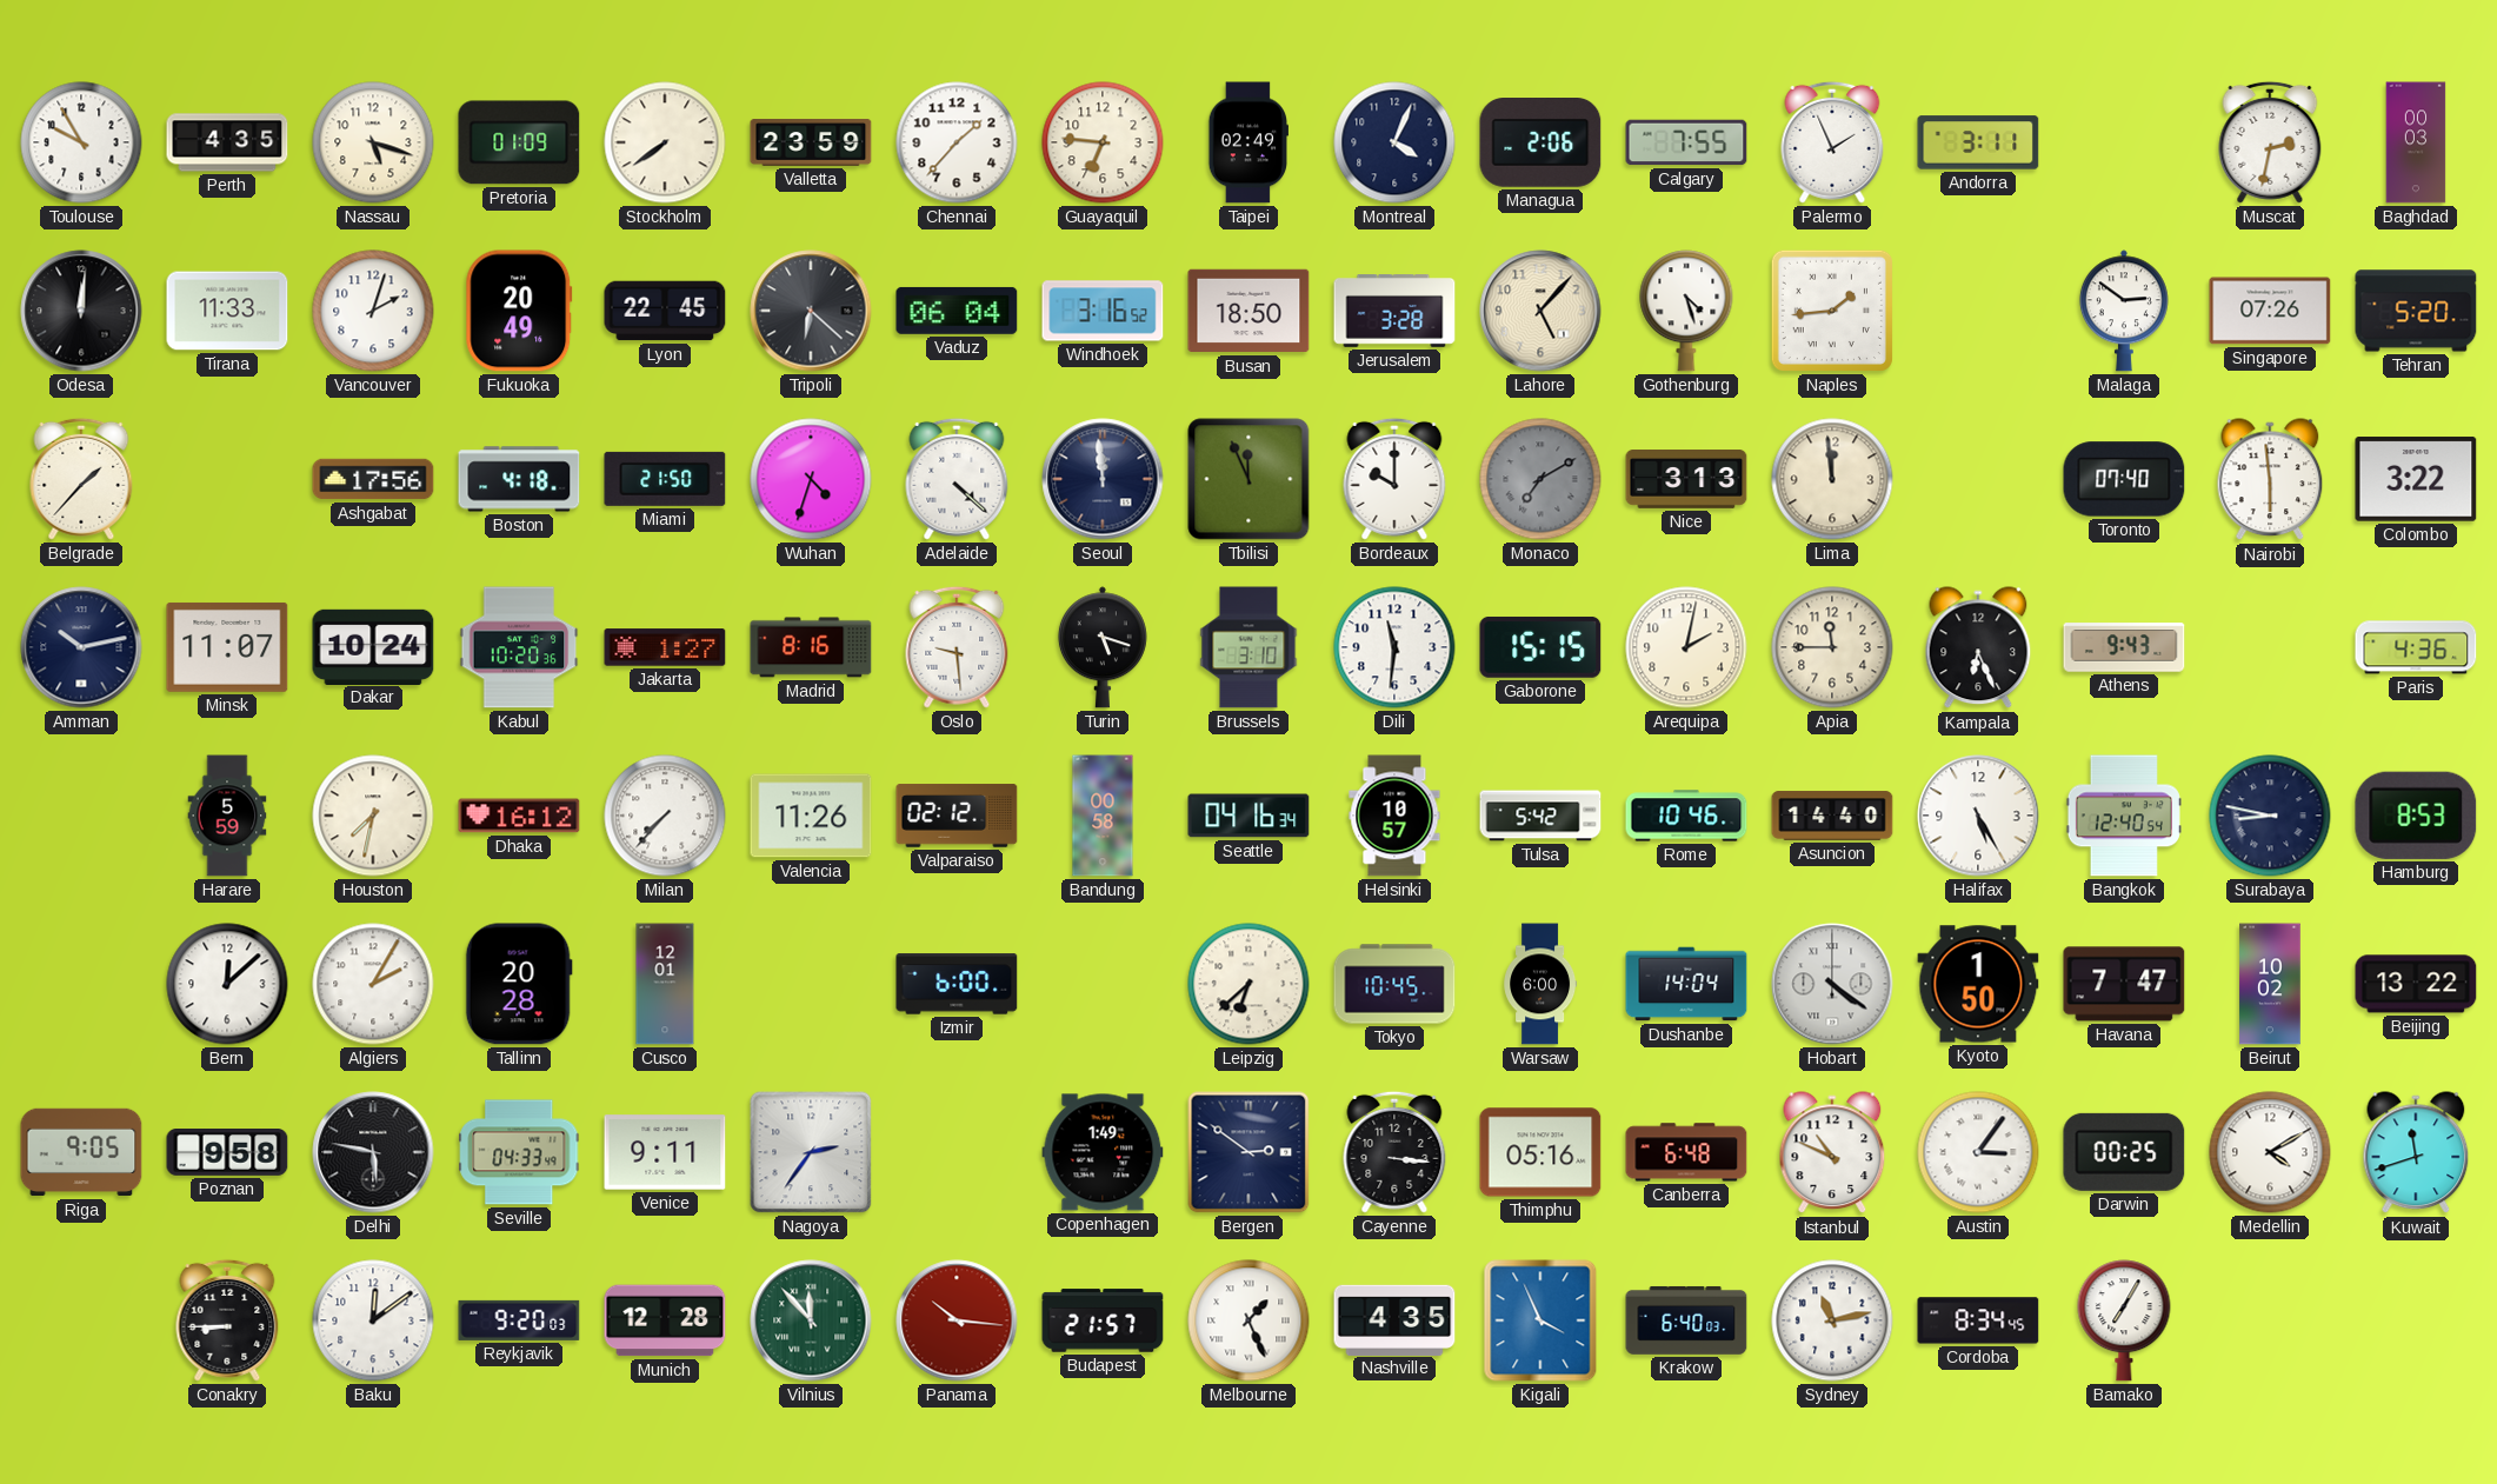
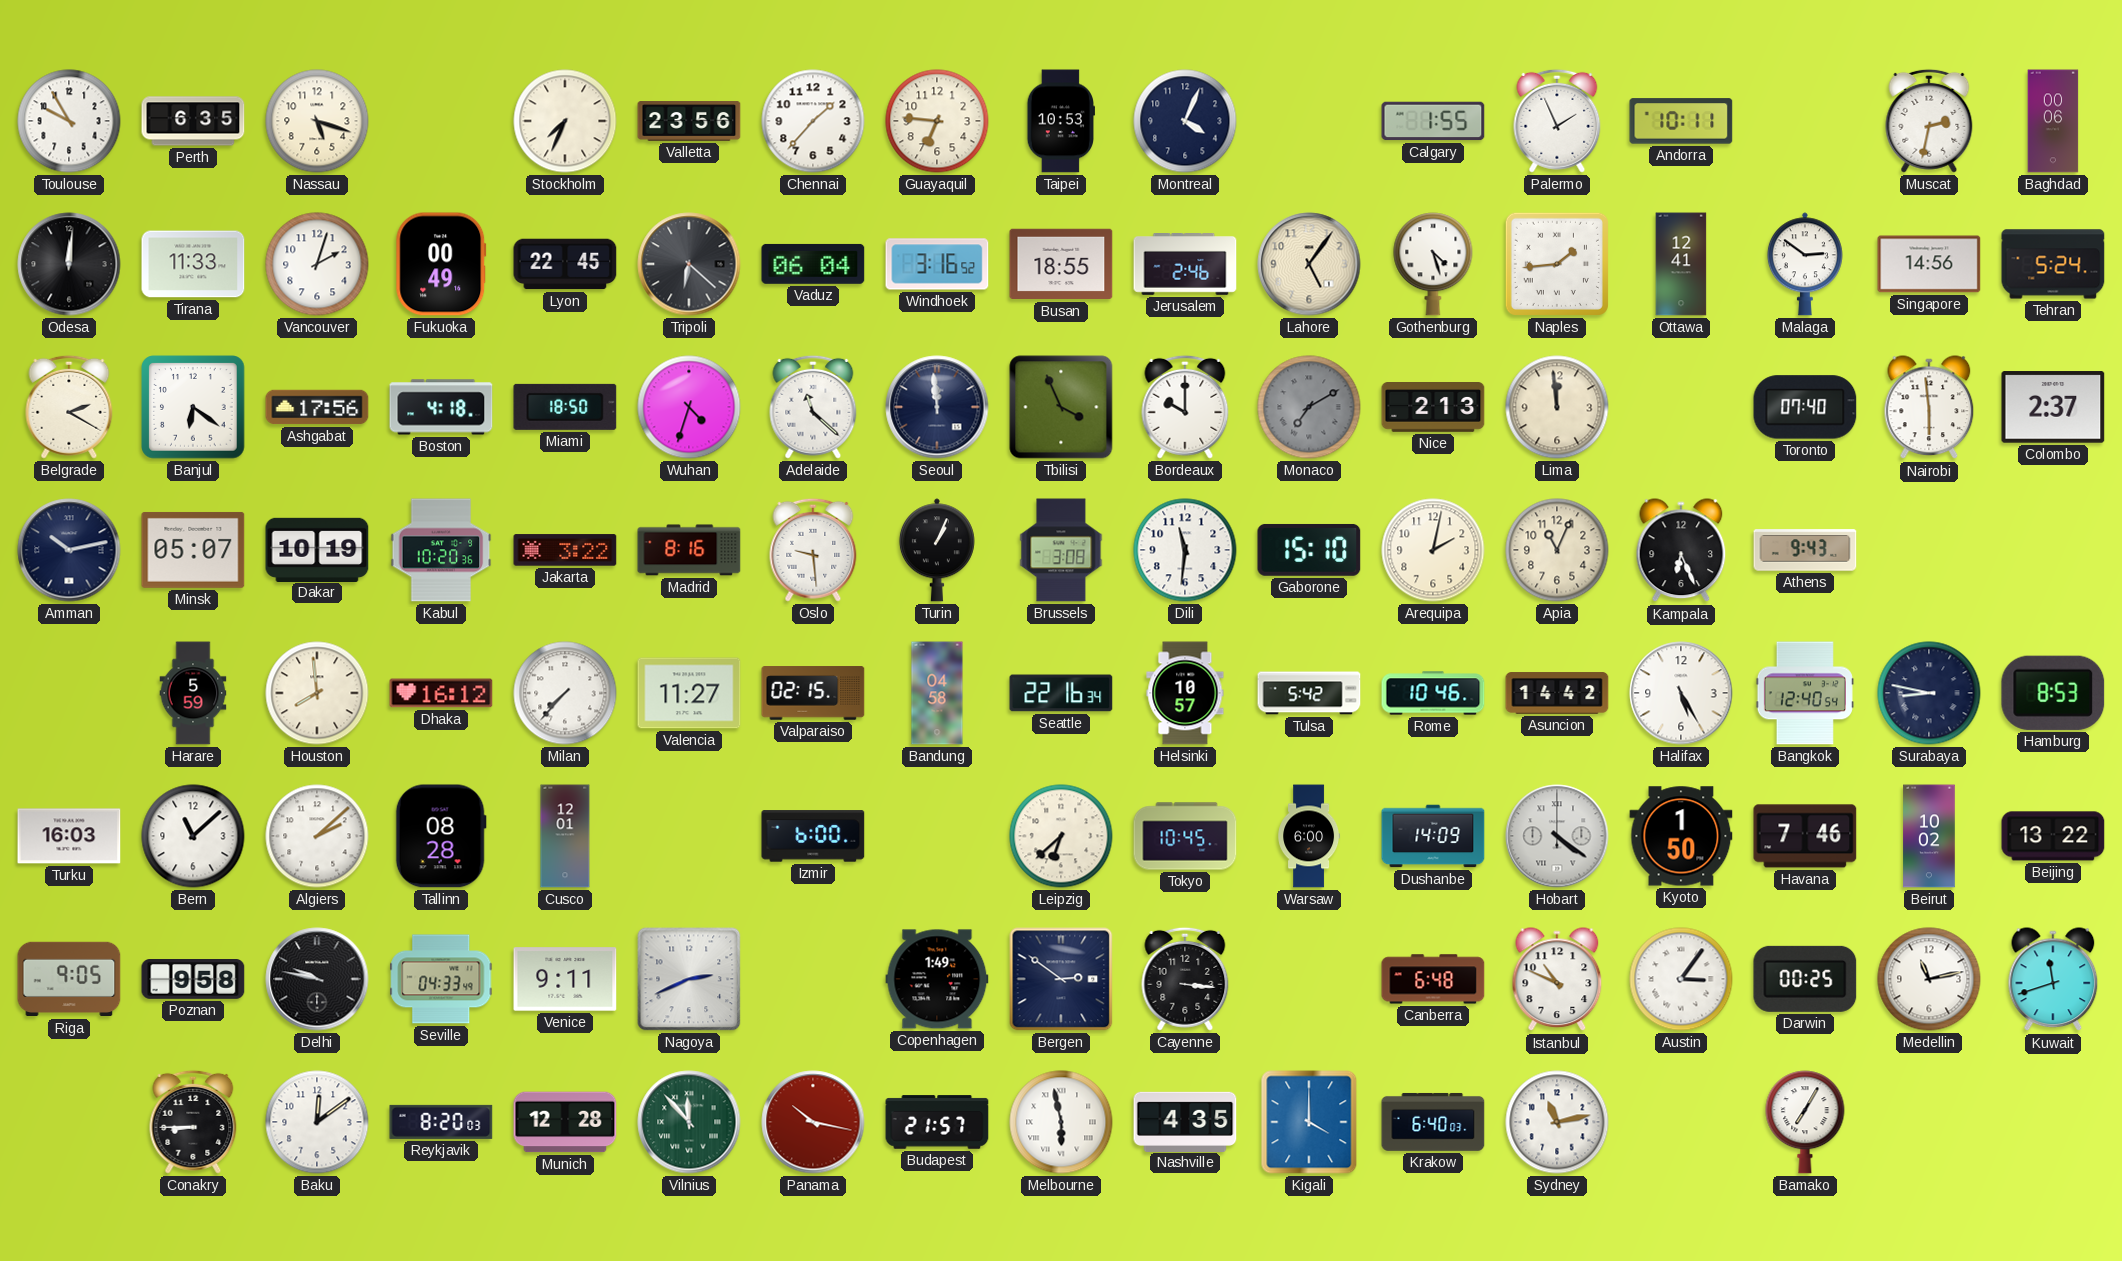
Perth: 4:35 -> 6:35 (193, 121)
Pretoria: 01:09 -> none (519, 142)
Stockholm: 7:39 -> 7:34 (565, 121)
Valletta: 23:59 -> 23:56 (689, 121)
Taipei: 02:49 -> 10:53 (1060, 121)
Managua: 2:06 -> none (1540, 144)
Calgary: 7:55 -> 1:55 (1433, 121)
Andorra: 3:11 -> 10:11 (1681, 121)
Baghdad: 00:03 -> 00:06 (2053, 121)
Fukuoka: 20:49 -> 00:49 (441, 264)
Busan: 18:50 -> 18:55 (1061, 264)
Jerusalem: 3:28 -> 2:46 (1185, 265)
Lahore: 5:07 -> 5:06 (1309, 264)
Ottawa: none -> 12:41 (1681, 264)
Singapore: 07:26 -> 14:56 (1929, 264)
Tehran: 5:20 -> 5:24 (2053, 264)
Belgrade: 1:37 -> 2:20 (69, 407)
Banjul: none -> 6:21 (193, 407)
Miami: 21:50 -> 18:50 (565, 407)
Adelaide: 4:22 -> 11:22 (813, 407)
Tbilisi: 11:56 -> 3:56 (1061, 407)
Nice: 3:13 -> 2:13 (1433, 408)
Colombo: 3:22 -> 2:37 (2053, 407)
Minsk: 11:07 -> 05:07 (193, 550)
Dakar: 10:24 -> 10:19 (317, 549)
Jakarta: 1:27 -> 3:22 (565, 550)
Turin: 5:18 -> 1:04 (937, 550)
Brussels: 3:10 -> 3:08 (1061, 550)
Gaborone: 15:15 -> 15:10 (1309, 550)
Apia: 11:45 -> 11:04 (1557, 550)
Paris: 4:36 -> none (2416, 647)
Houston: 7:32 -> 7:59 (317, 693)
Valencia: 11:26 -> 11:27 (689, 693)
Valparaiso: 02:12 -> 02:15 (813, 693)
Bandung: 00:58 -> 04:58 (937, 693)
Seattle: 04:16 -> 22:16 (1061, 693)
Asuncion: 14:40 -> 14:42 (1557, 693)
Turku: none -> 16:03 (69, 836)
Bern: 12:08 -> 11:08 (193, 836)
Algiers: 2:05 -> 2:08 (317, 836)
Tallinn: 20:28 -> 08:28 (441, 836)
Dushanbe: 14:04 -> 14:09 (1433, 836)
Havana: 7:47 -> 7:46 (1805, 836)
Delhi: 5:47 -> 9:47 (317, 979)
Nagoya: 2:36 -> 2:41 (689, 979)
Thimphu: 05:16 -> none (1540, 1152)
Medellin: 4:10 -> 11:13 (1929, 979)
Reykjavik: 9:20 -> 8:20 (441, 1122)
Panama: 10:16 -> 10:17 (813, 1122)
Melbourne: 1:26 -> 5:58 (1061, 1122)
Kigali: 3:56 -> 4:00 (1309, 1122)
Cordoba: 8:34 -> none (1978, 1320)
